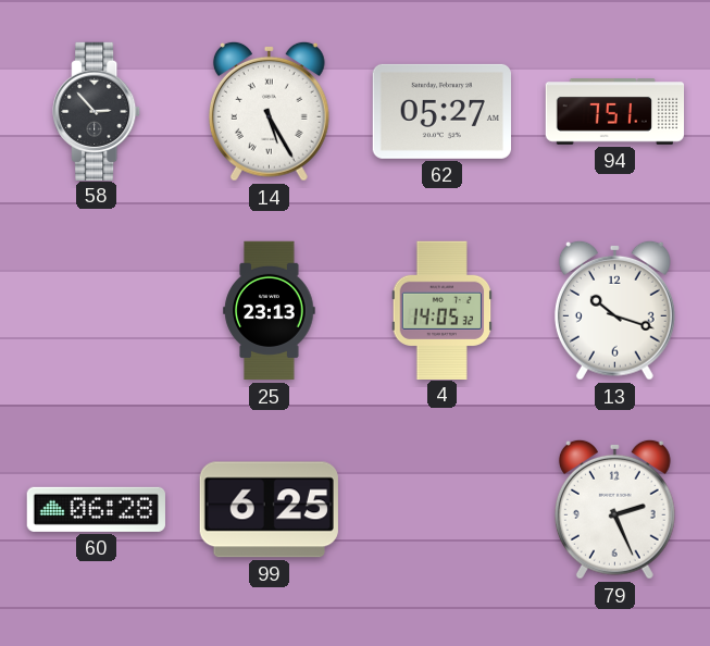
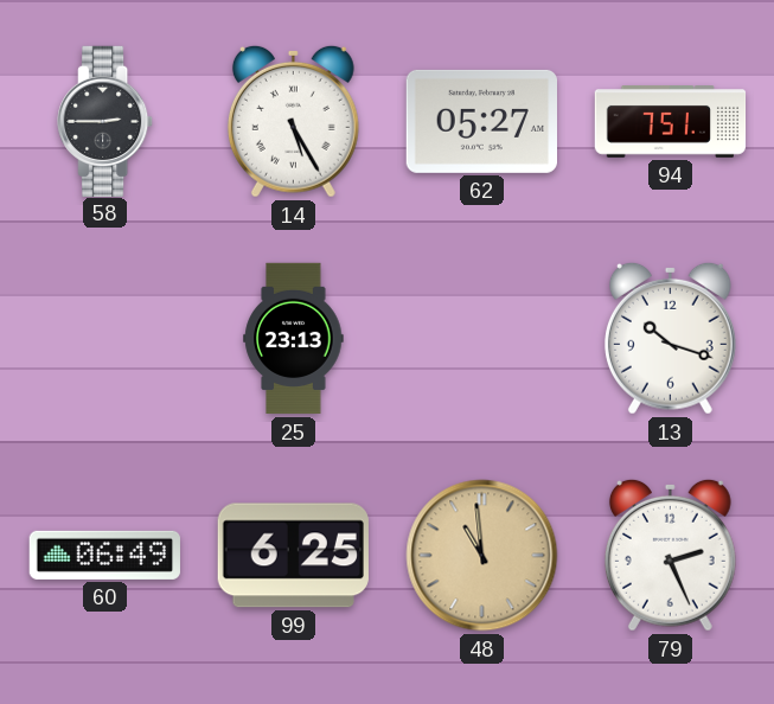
58: 2:53 -> 2:45 (105, 121)
4: 14:05 -> none (443, 310)
60: 06:28 -> 06:49 (104, 555)
48: none -> 10:59 (482, 556)
